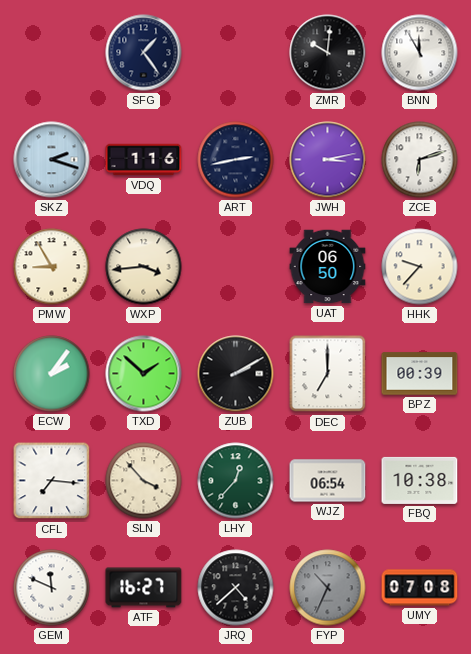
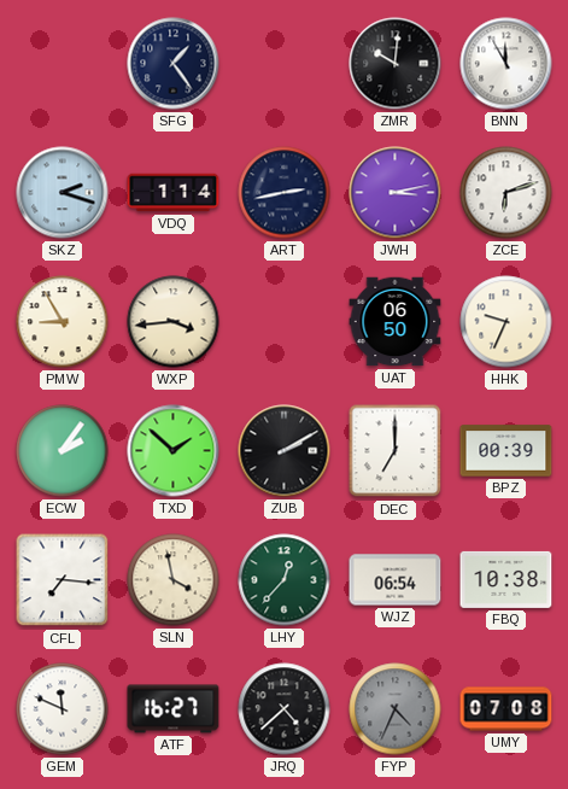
VDQ: 1:16 -> 1:14 (174, 193)
HHK: 9:37 -> 9:34 (506, 322)
SLN: 3:53 -> 3:58 (174, 580)
FYP: 10:34 -> 4:34 (396, 709)
